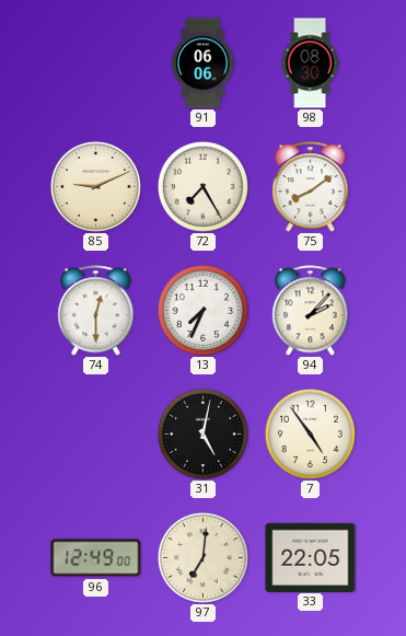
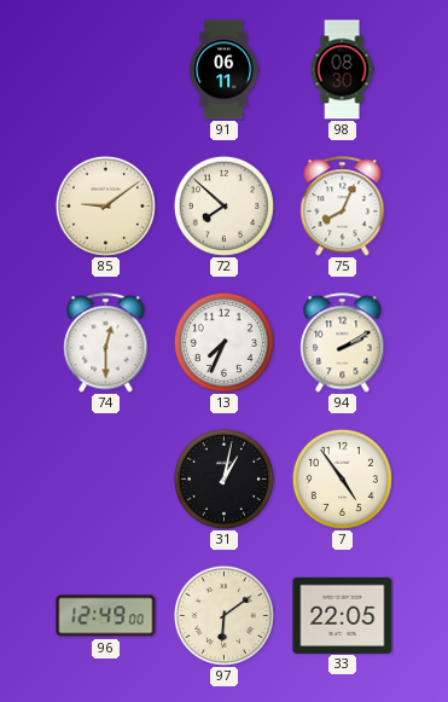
91: 06:06 -> 06:11 (223, 70)
85: 9:11 -> 9:09 (105, 205)
72: 7:25 -> 7:52 (223, 205)
75: 8:09 -> 8:04 (343, 207)
94: 2:07 -> 2:10 (343, 343)
31: 5:02 -> 1:02 (223, 478)
97: 7:01 -> 6:09 (223, 615)
